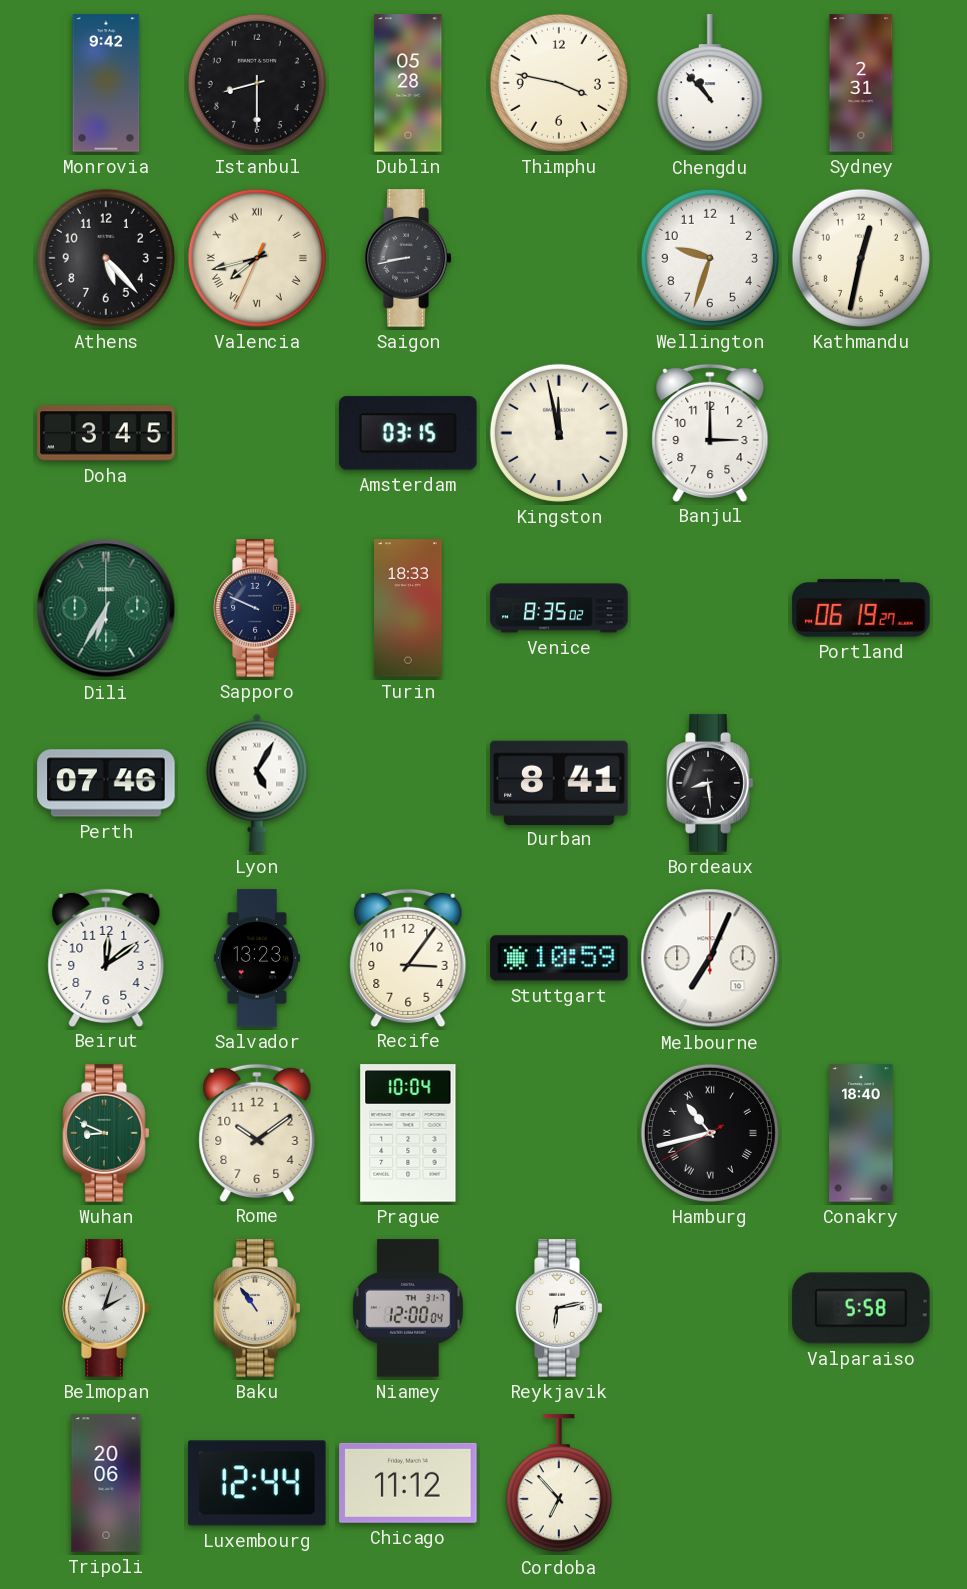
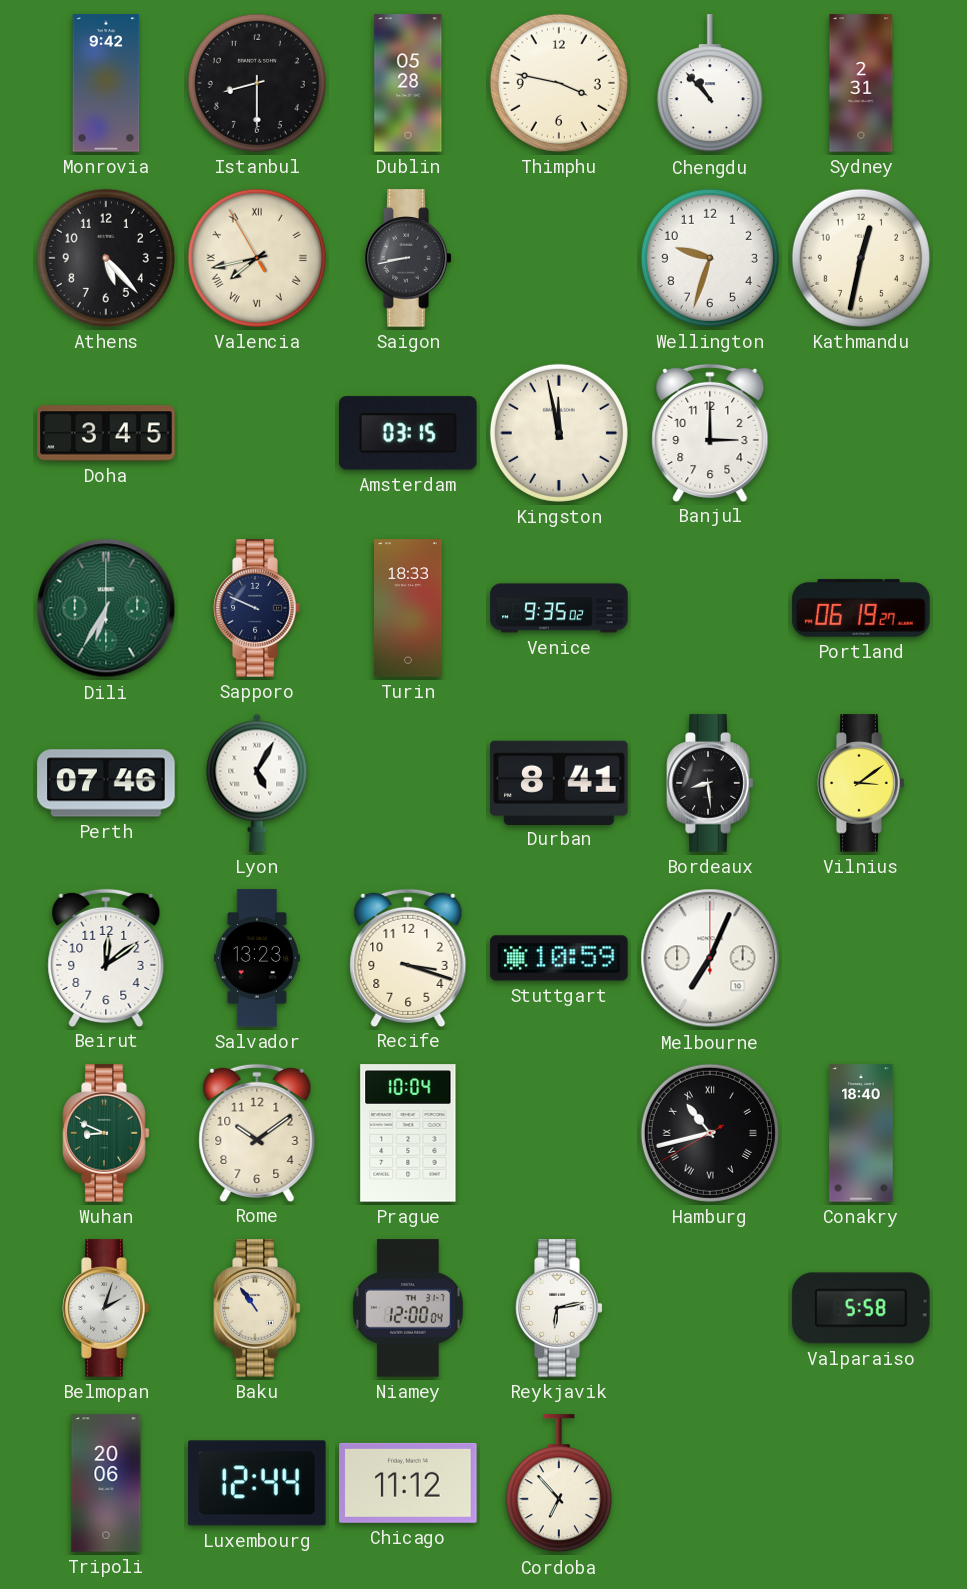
Valencia: 7:42:34 -> 7:42:55 (257, 258)
Venice: 8:35 -> 9:35 (559, 608)
Vilnius: none -> 3:09 (861, 783)
Recife: 3:06 -> 3:18 (408, 957)
